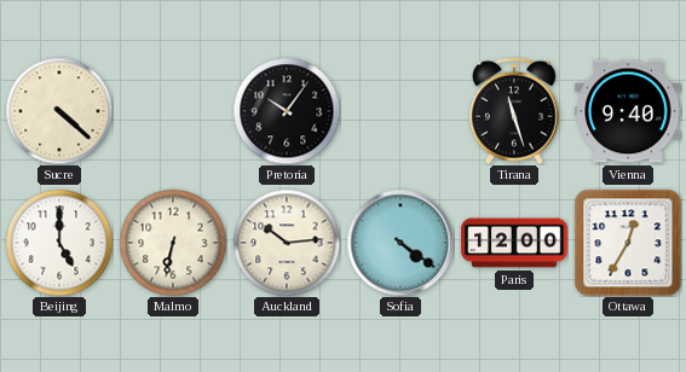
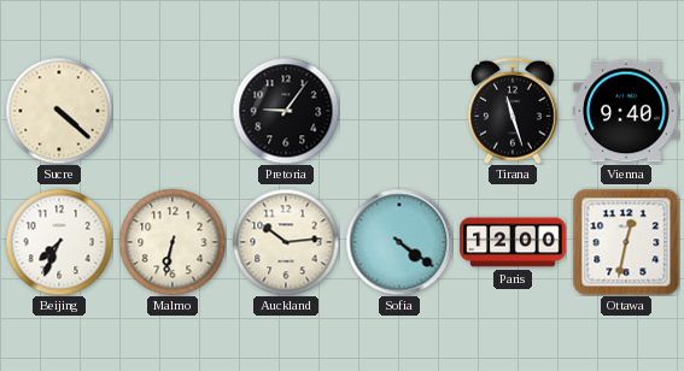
Pretoria: 10:06 -> 9:06 (286, 111)
Beijing: 5:00 -> 7:34 (59, 242)
Ottawa: 12:35 -> 12:32 (626, 242)
